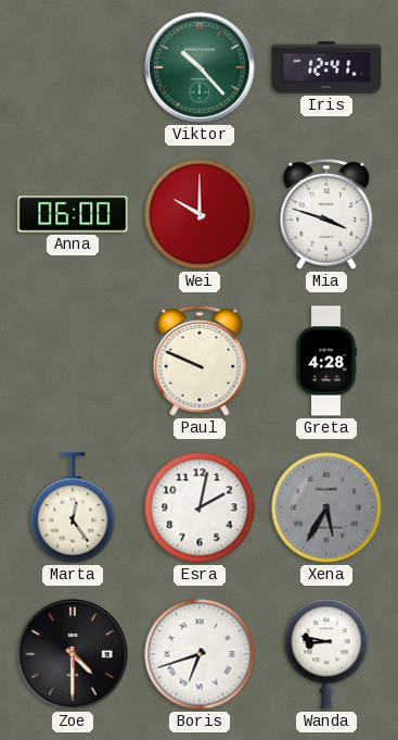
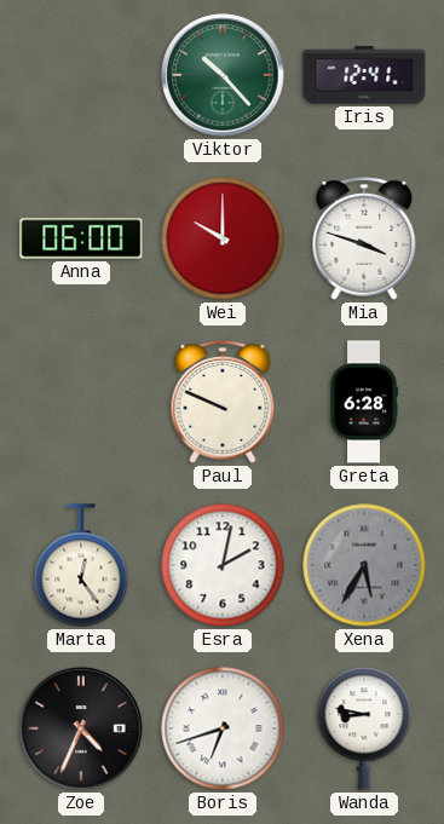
Greta: 4:28 -> 6:28 (364, 402)
Zoe: 4:30 -> 4:34 (81, 728)
